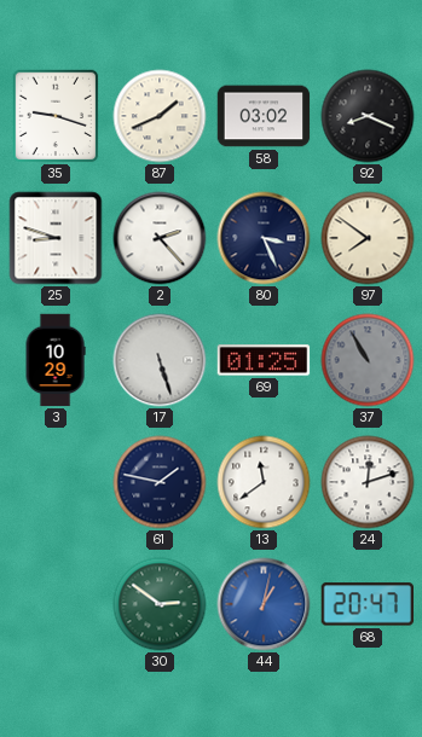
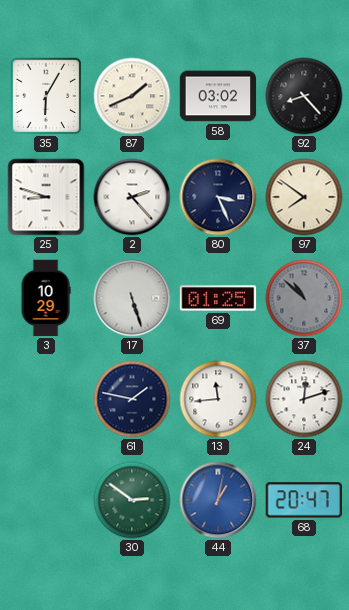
35: 9:18 -> 6:05 (46, 96)
92: 8:19 -> 8:23 (304, 96)
37: 10:55 -> 10:52 (304, 298)
13: 11:39 -> 11:44 (218, 399)
